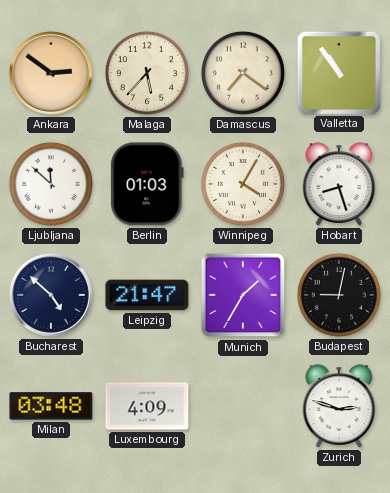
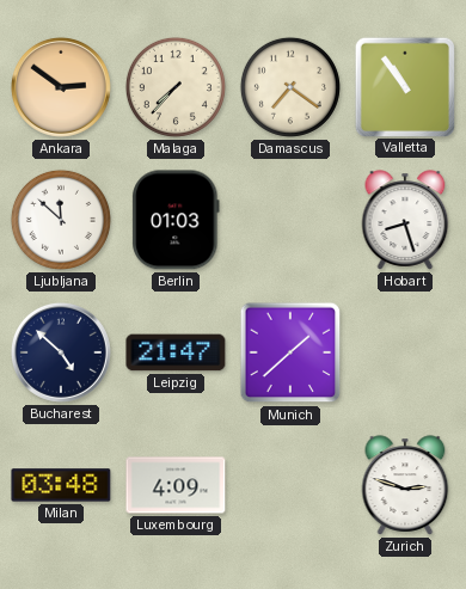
Malaga: 5:37 -> 7:37 (176, 87)
Winnipeg: 4:05 -> none (243, 184)
Munich: 1:35 -> 1:38 (290, 352)
Budapest: 9:02 -> none (339, 295)
